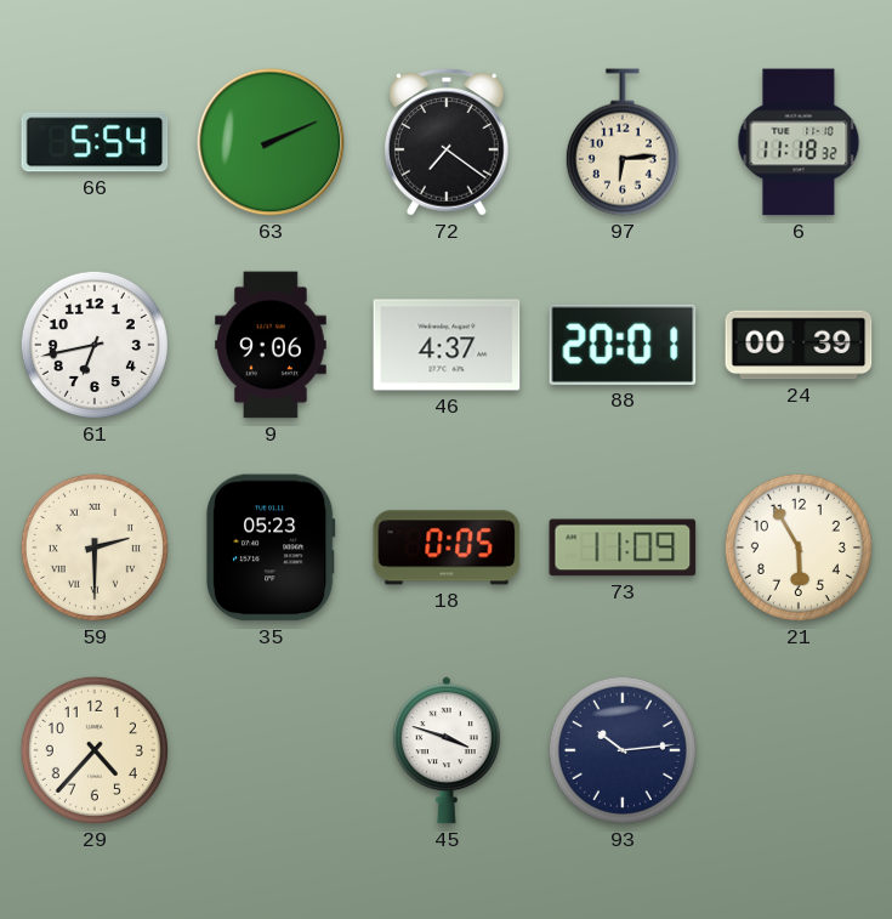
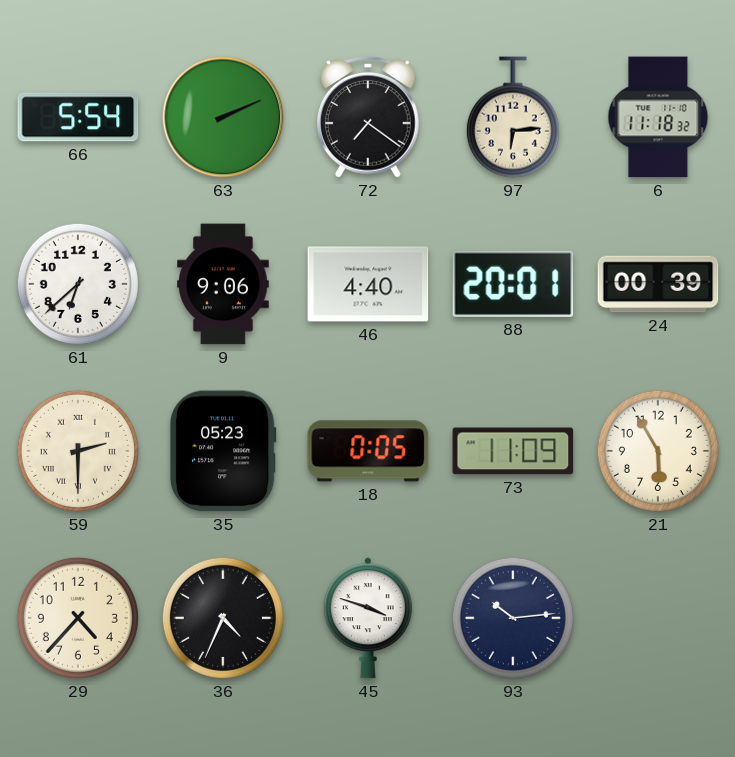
61: 6:43 -> 6:38 (78, 284)
46: 4:37 -> 4:40 (368, 284)
36: none -> 4:34 (223, 618)
